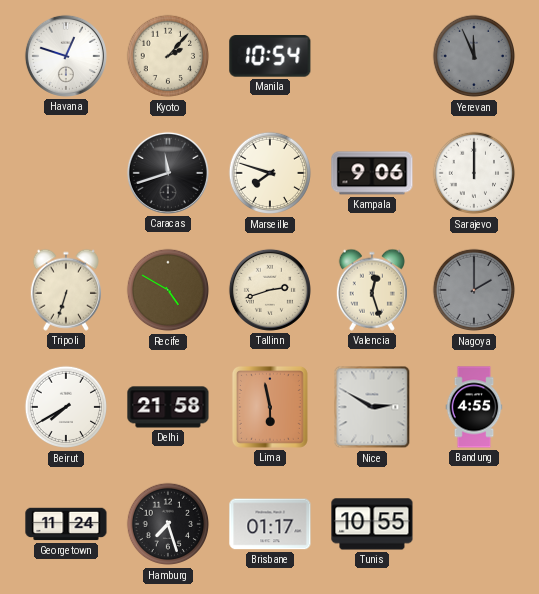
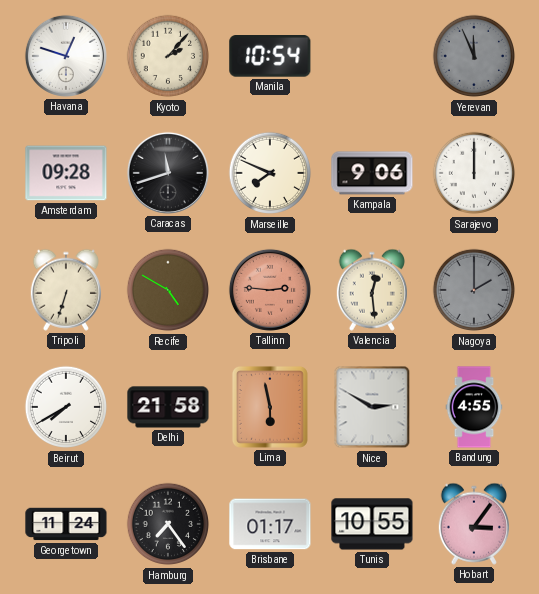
Amsterdam: none -> 09:28 (66, 173)
Marseille: 7:48 -> 7:49 (270, 173)
Tallinn: 2:42 -> 2:46 (270, 290)
Tallinn dial: cream -> salmon (270, 290)
Valencia: 12:27 -> 12:29 (371, 290)
Hamburg: 7:27 -> 7:24 (168, 524)
Hobart: none -> 3:06 (473, 524)
